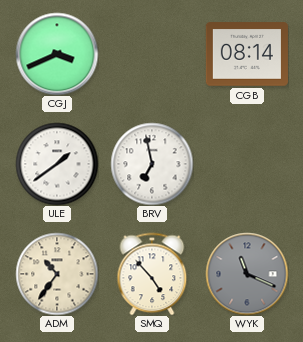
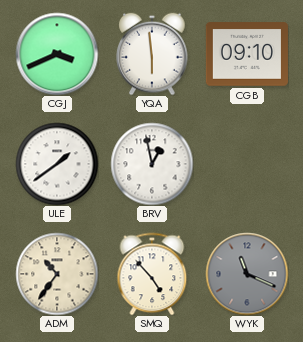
YQA: none -> 5:59 (152, 54)
CGB: 08:14 -> 09:10 (247, 54)
BRV: 6:58 -> 12:58 (152, 164)
